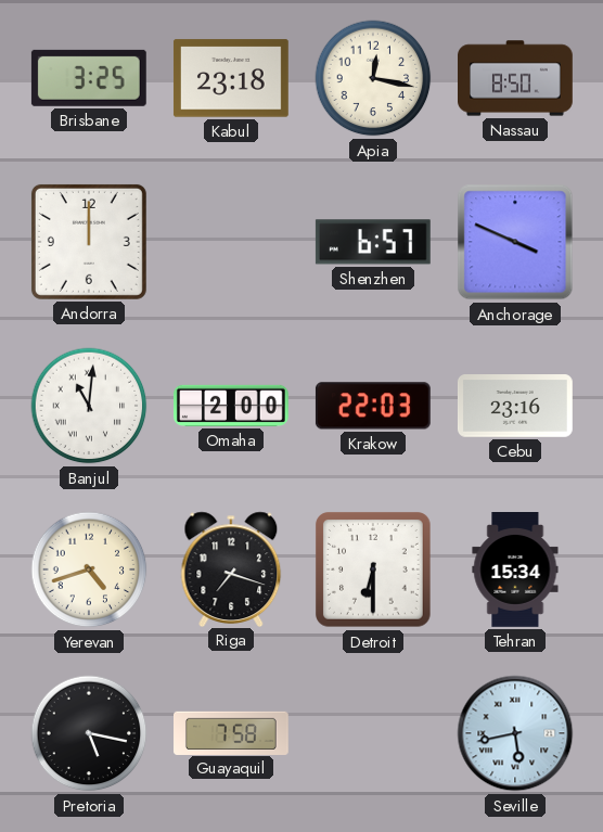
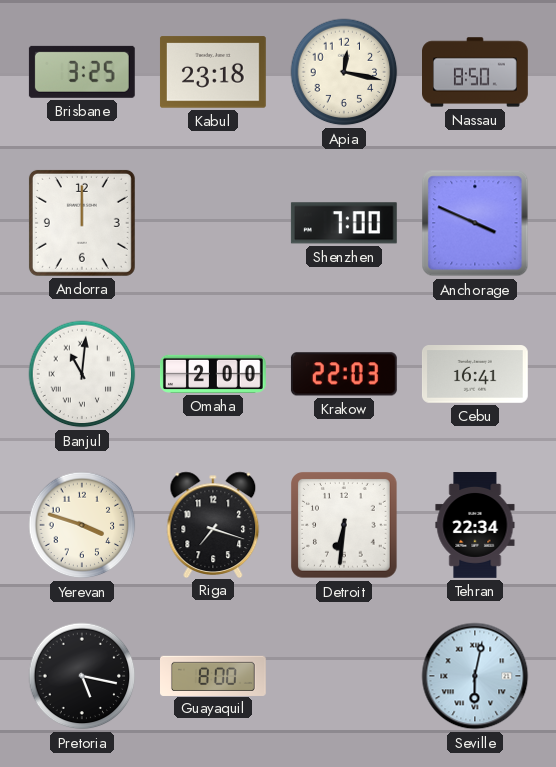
Shenzhen: 6:57 -> 7:00 (344, 223)
Cebu: 23:16 -> 16:41 (475, 375)
Yerevan: 4:42 -> 3:48 (82, 525)
Detroit: 6:30 -> 6:31 (345, 526)
Tehran: 15:34 -> 22:34 (475, 526)
Guayaquil: 7:58 -> 8:00 (214, 675)
Seville: 5:43 -> 6:02 (475, 676)
